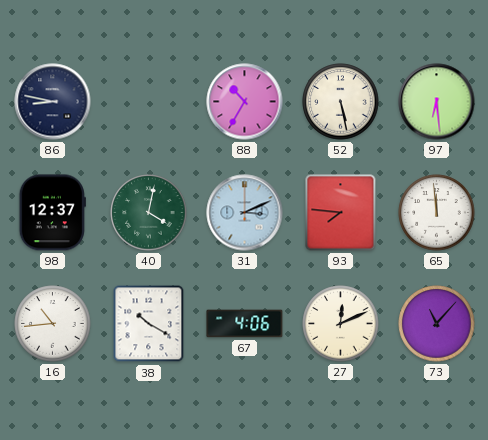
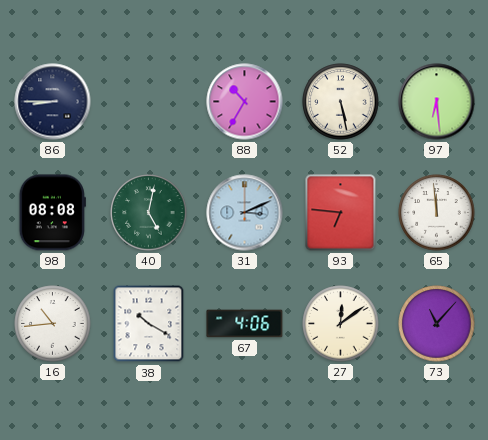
86: 8:47 -> 8:45 (53, 102)
98: 12:37 -> 08:08 (52, 213)
40: 4:02 -> 5:02 (149, 213)
93: 7:46 -> 6:46 (341, 213)
27: 12:11 -> 12:09 (341, 324)
